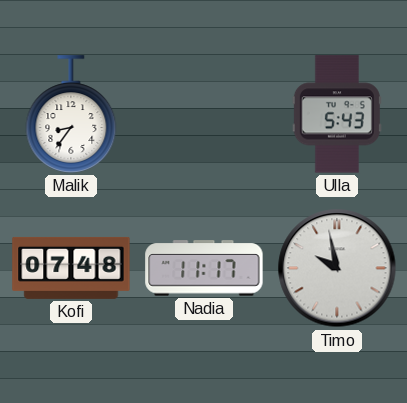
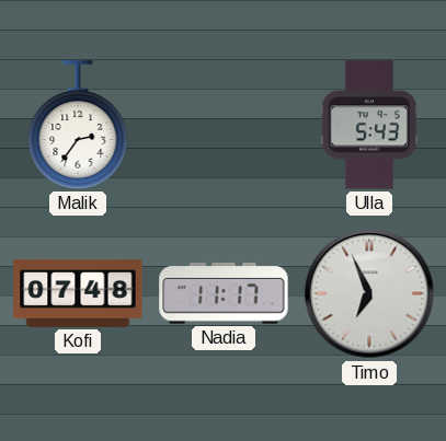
Malik: 8:36 -> 2:36 (78, 125)
Timo: 9:58 -> 6:56 (369, 293)
